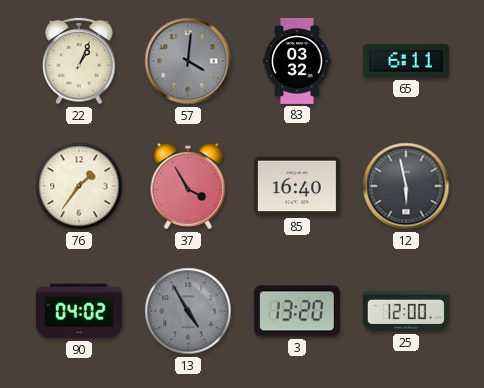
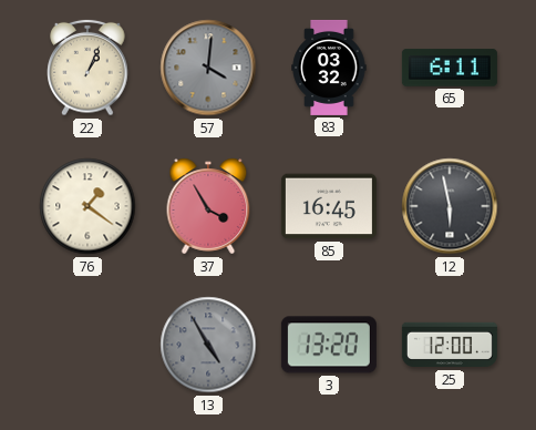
76: 1:36 -> 1:21 (87, 206)
85: 16:40 -> 16:45 (329, 206)
90: 04:02 -> none (79, 311)
